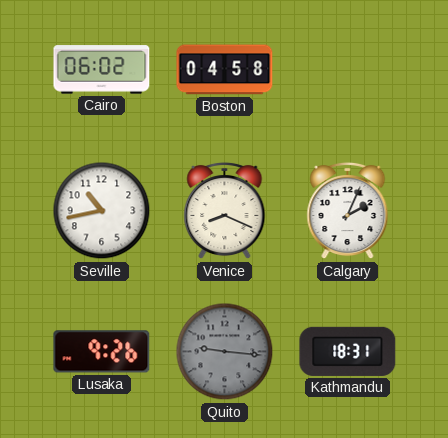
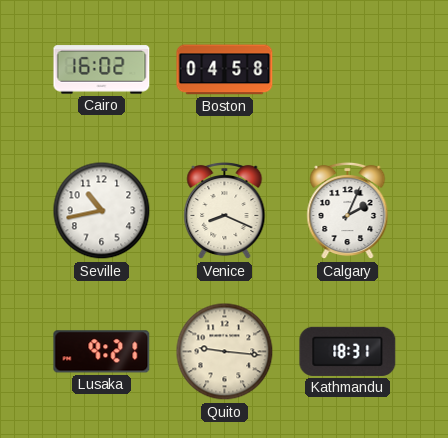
Cairo: 06:02 -> 16:02 (102, 70)
Lusaka: 9:26 -> 9:21 (102, 352)
Quito dial: grey -> cream (225, 352)
